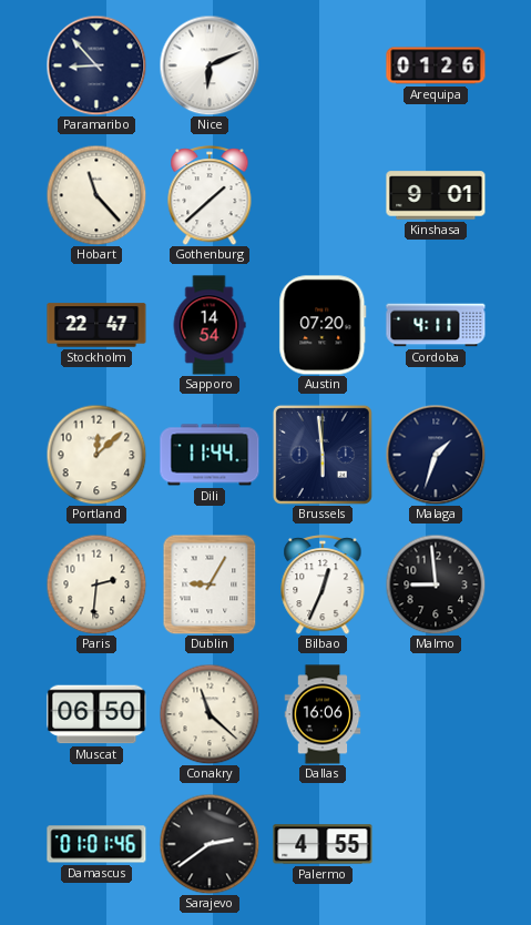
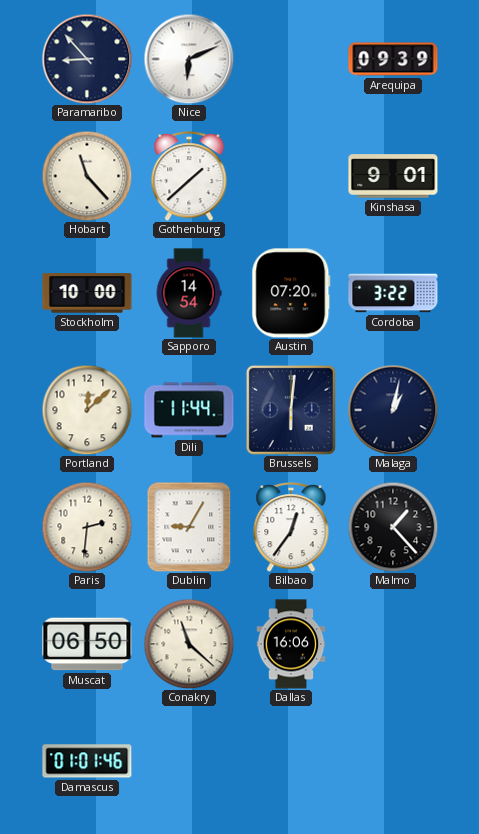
Arequipa: 01:26 -> 09:39 (393, 59)
Stockholm: 22:47 -> 10:00 (87, 293)
Cordoba: 4:11 -> 3:22 (393, 293)
Brussels: 5:59 -> 6:01 (291, 410)
Malaga: 1:33 -> 1:02 (393, 410)
Bilbao: 12:34 -> 12:36 (291, 528)
Malmo: 8:59 -> 1:23 (393, 527)
Sarajevo: 2:39 -> none (210, 844)
Palermo: 4:55 -> none (323, 844)
